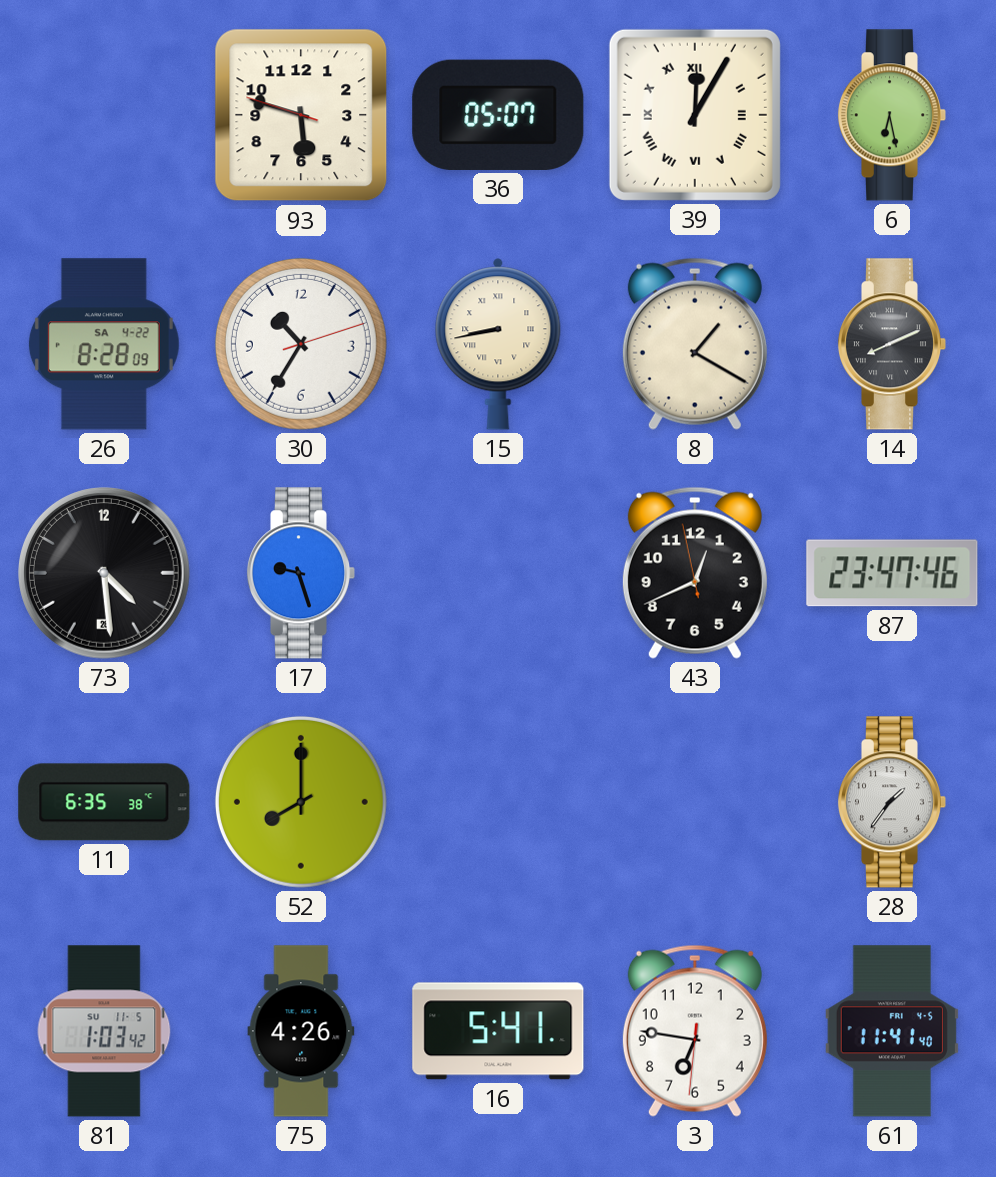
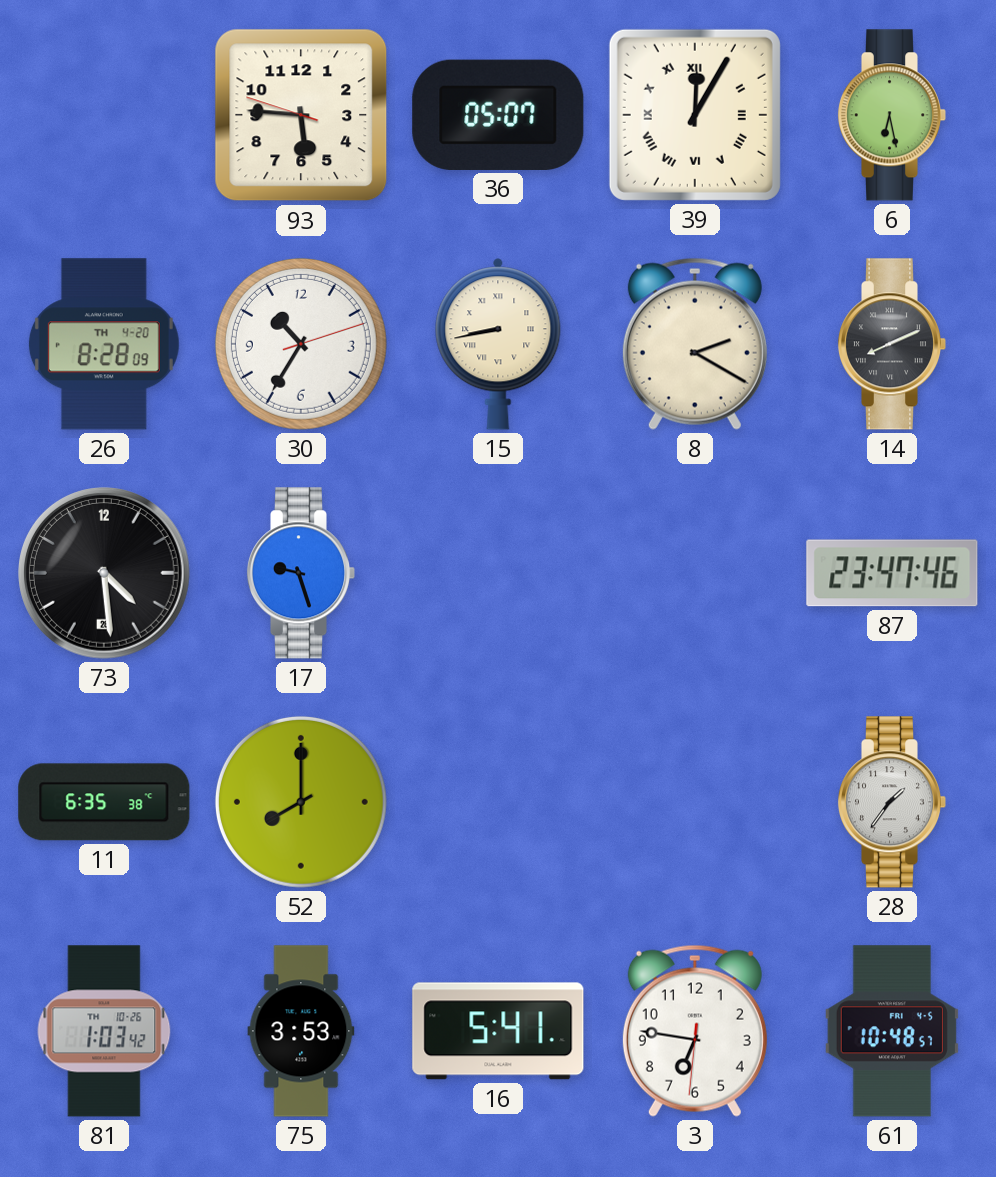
93: 5:47 -> 5:45 (301, 115)
26 date: SA 4-22 -> TH 4-20 (104, 344)
8: 1:20 -> 2:20 (695, 344)
43: 12:40 -> none (695, 573)
81 date: SU 11-5 -> TH 10-26 (104, 1031)
75: 4:26 -> 3:53 (301, 1031)
61: 11:41 -> 10:48 (892, 1031)
